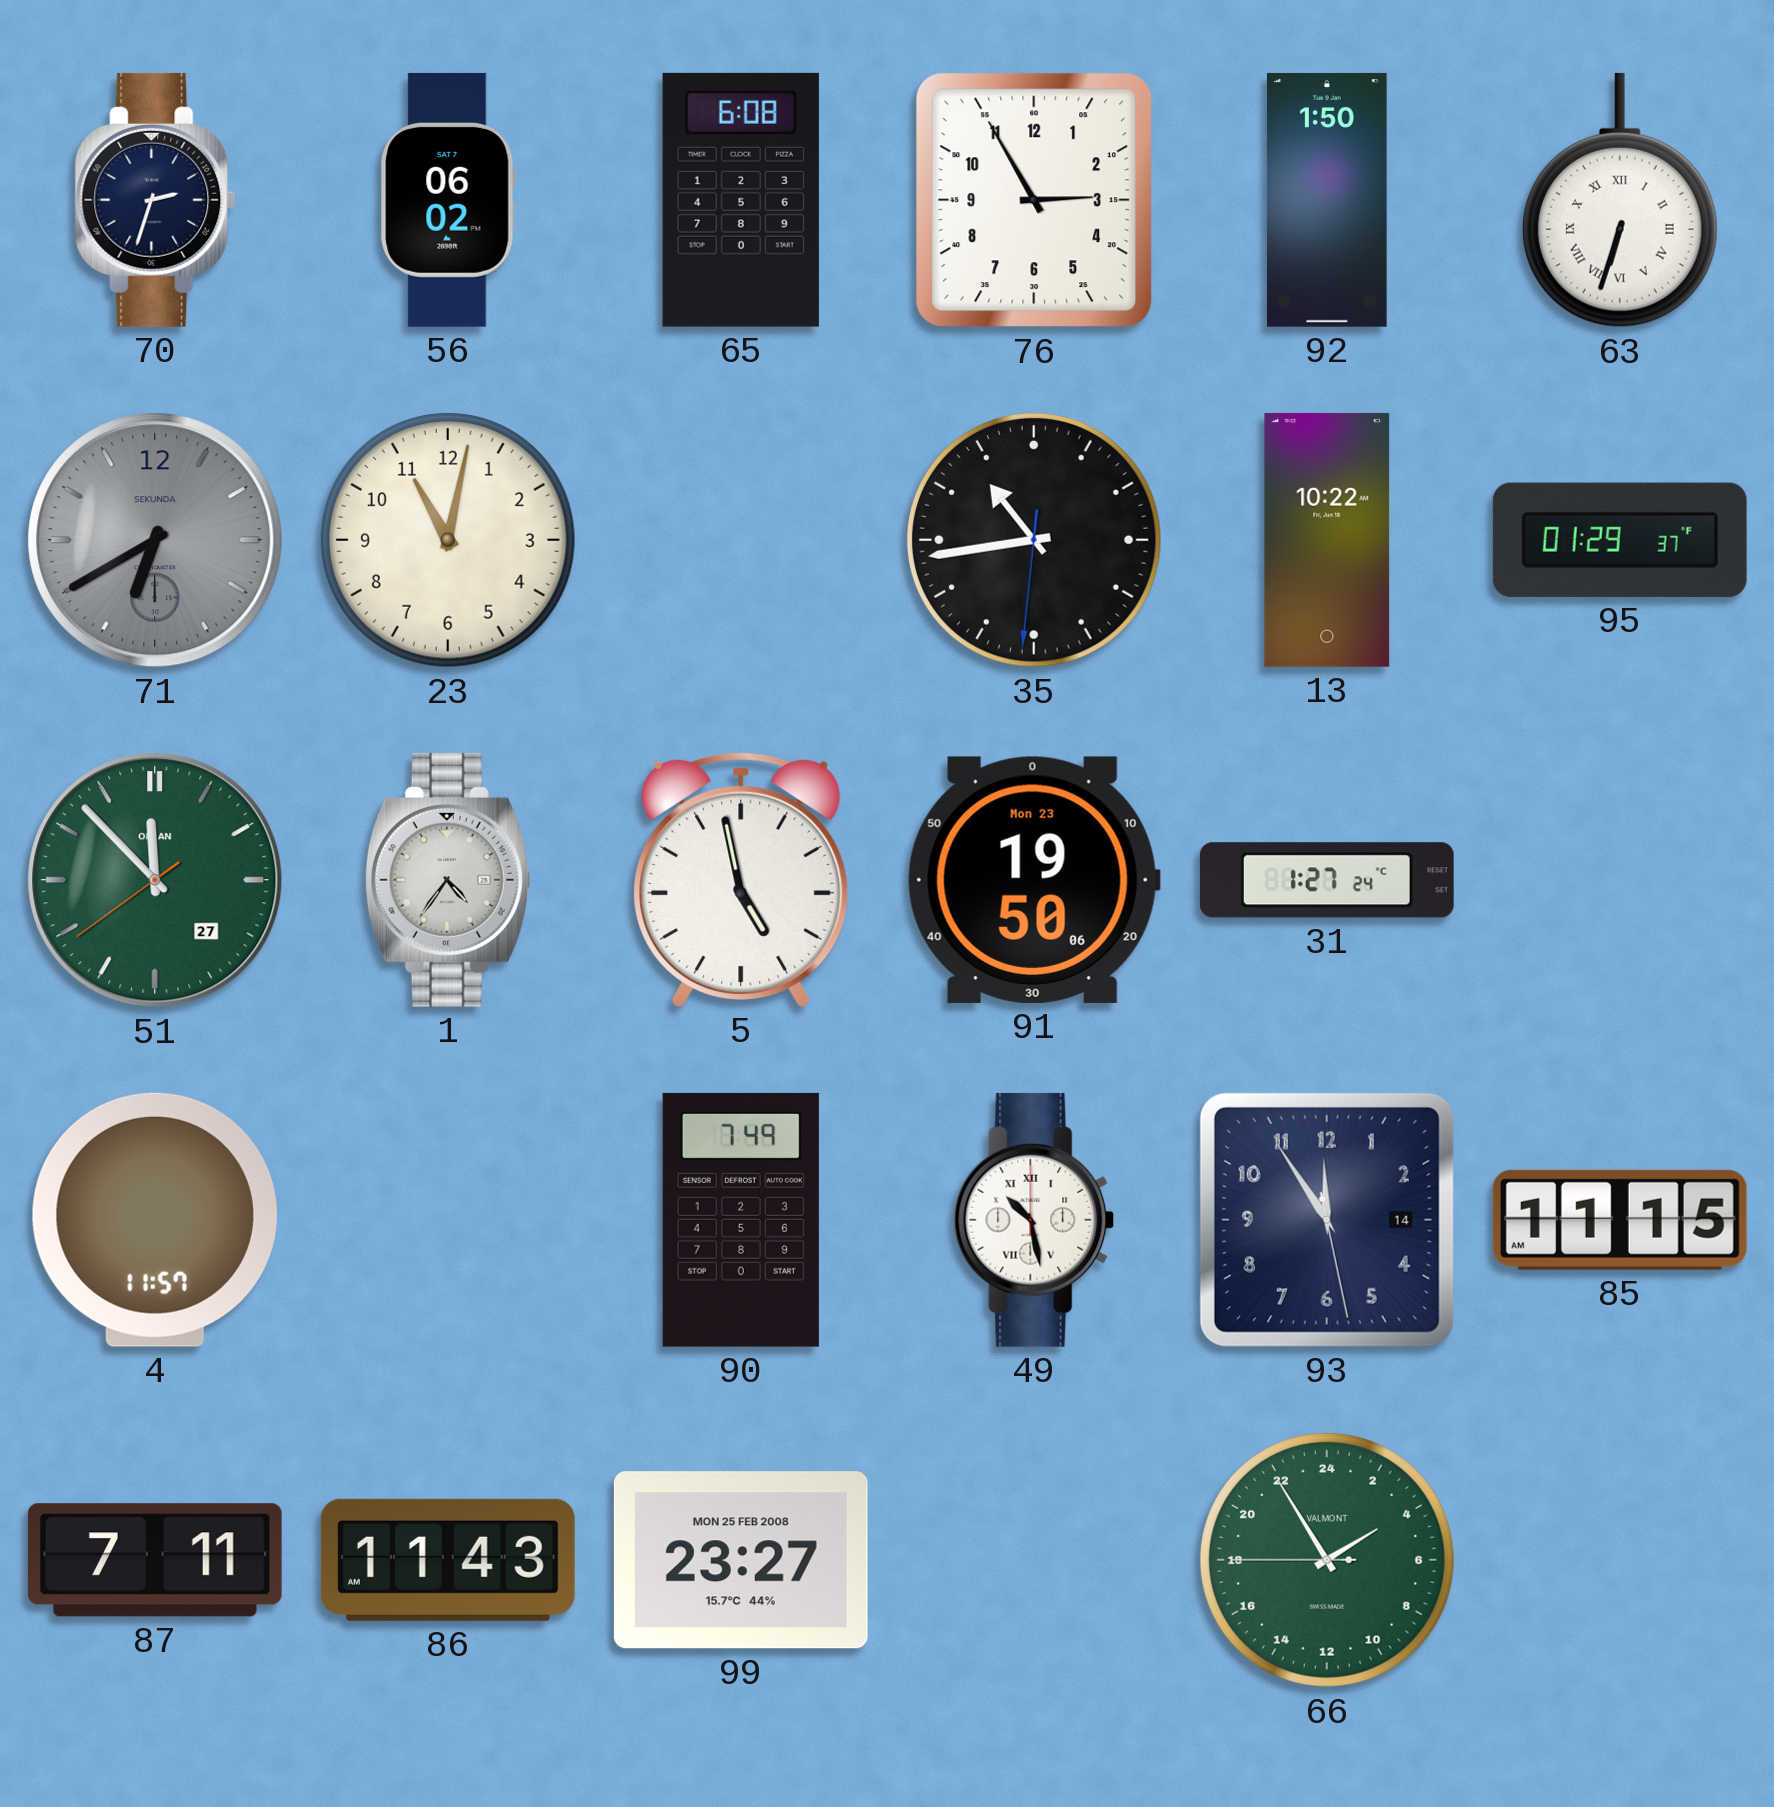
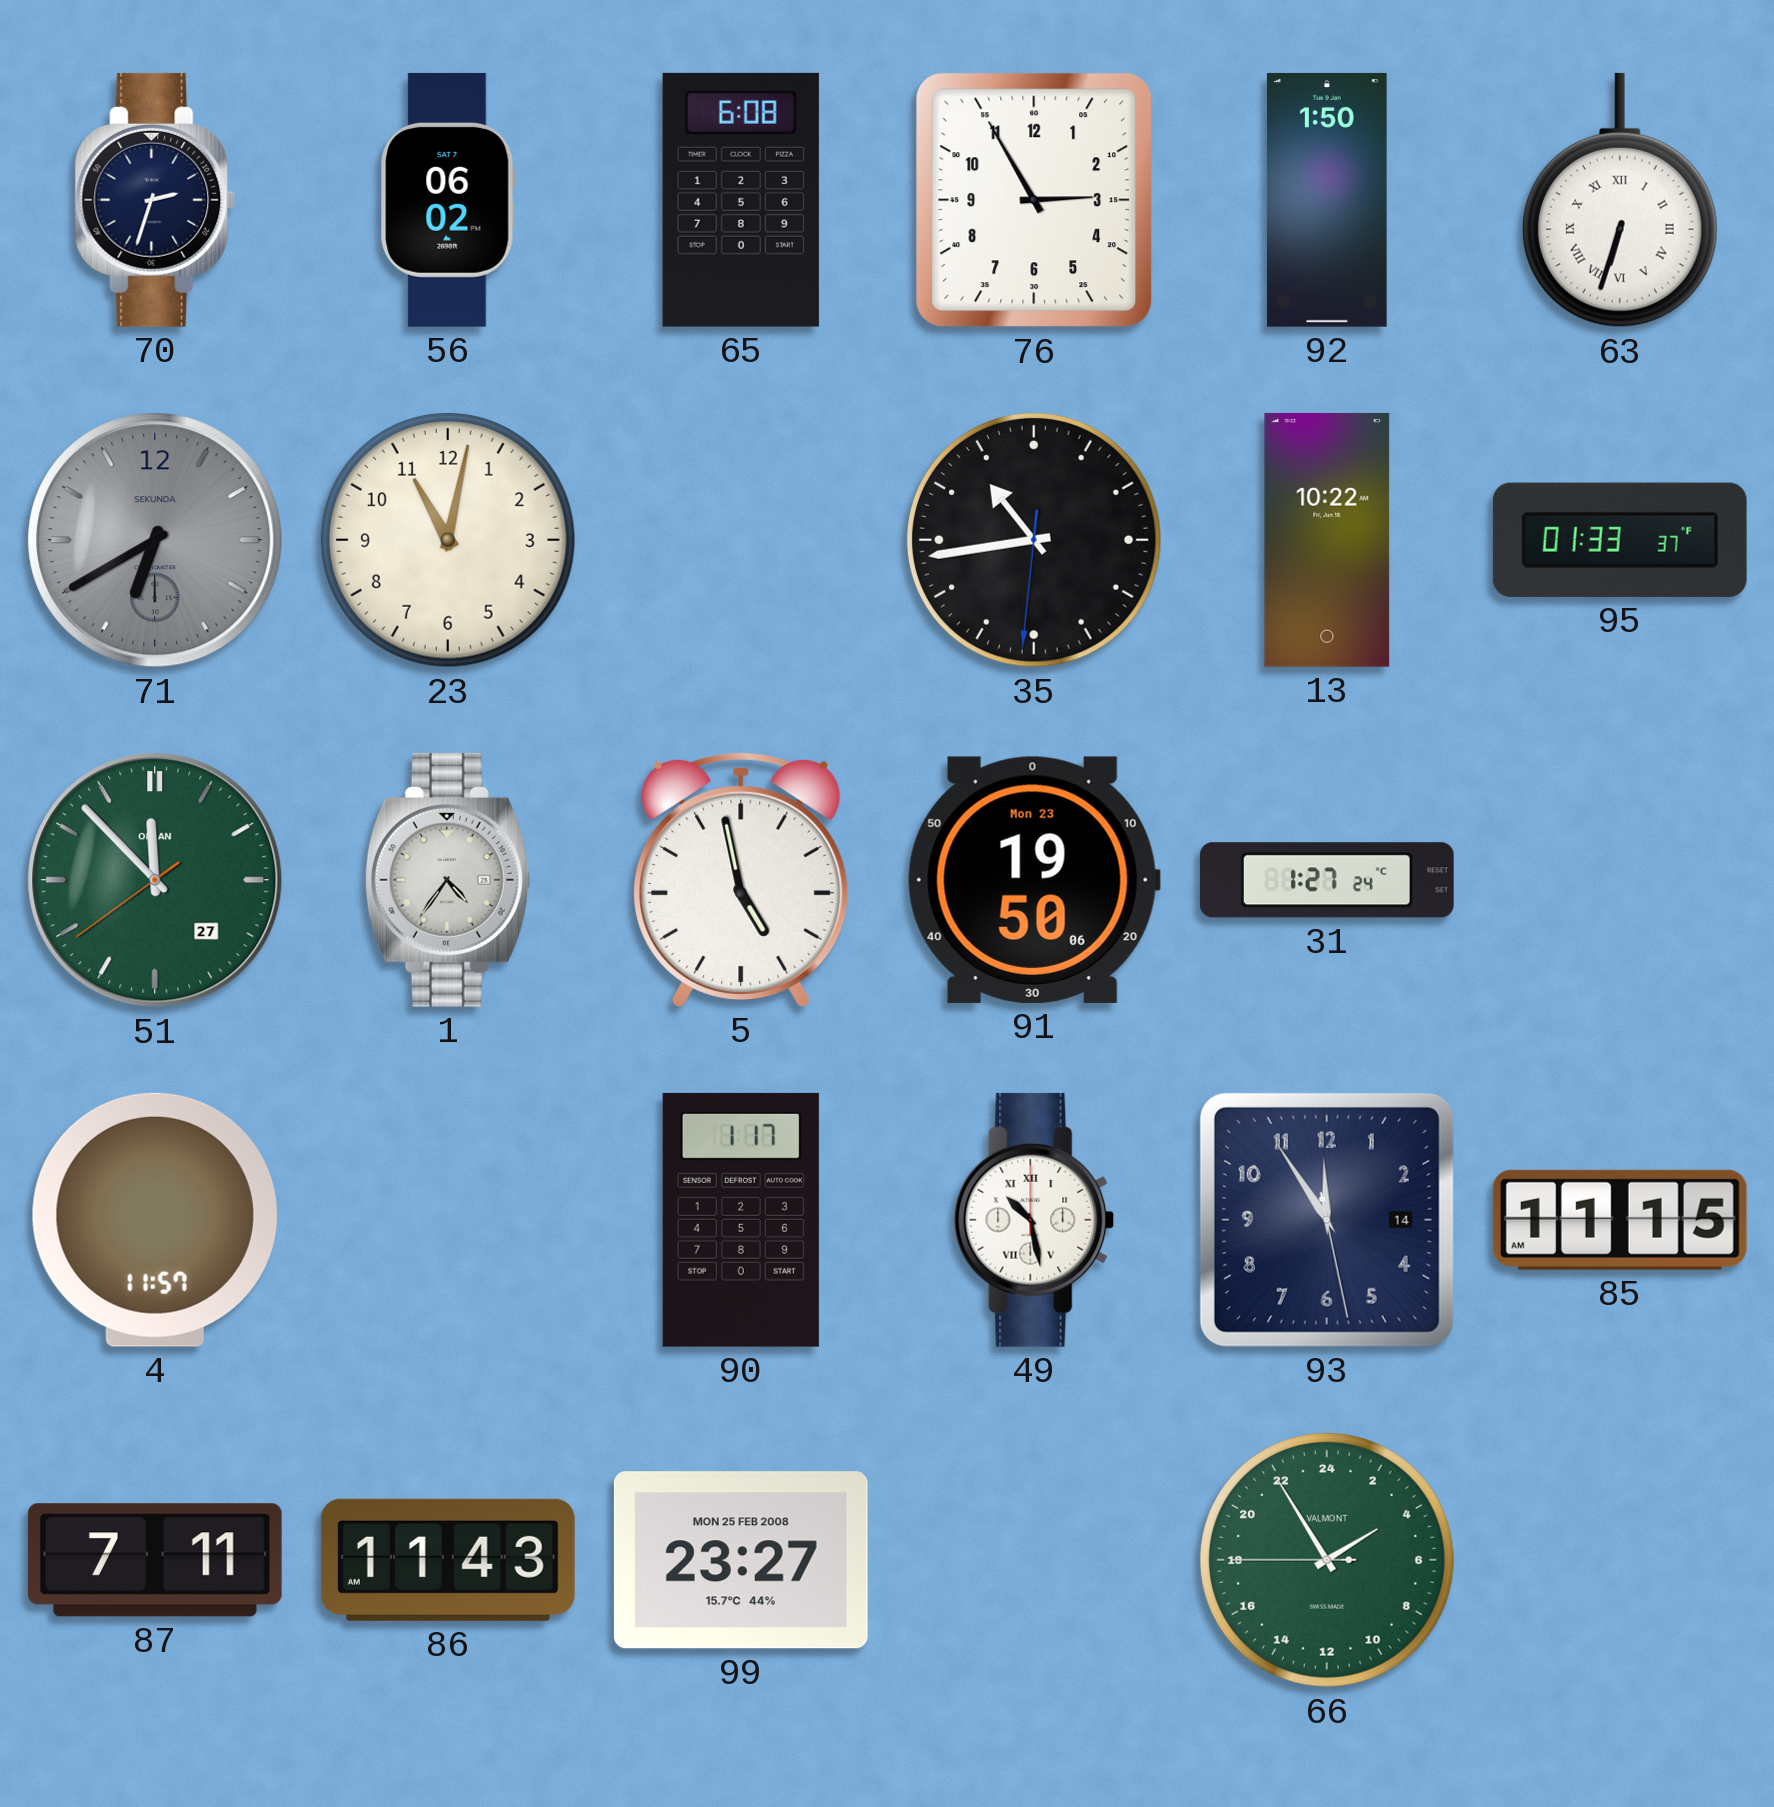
95: 01:29 -> 01:33 (1620, 540)
90: 7:49 -> 1:17 (741, 1220)
